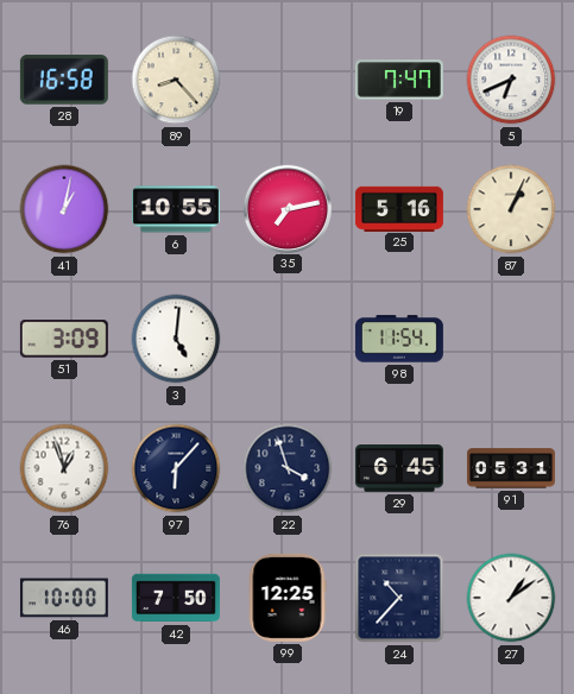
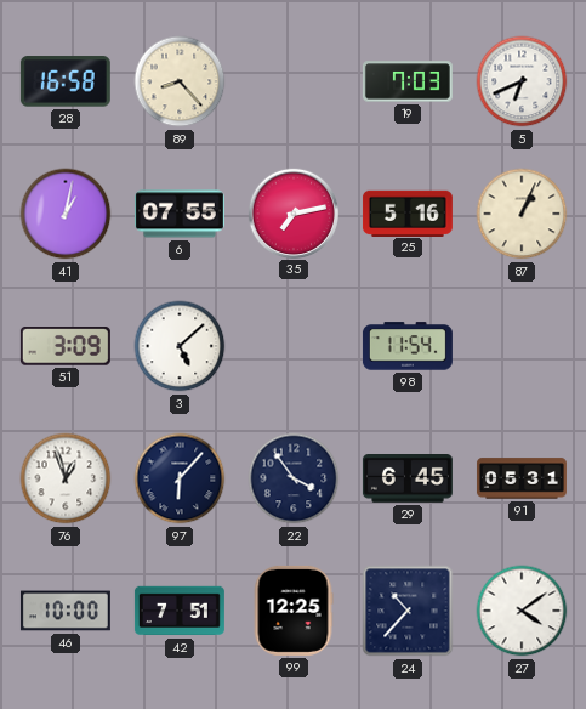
19: 7:47 -> 7:03 (408, 81)
6: 10:55 -> 07:55 (180, 214)
3: 5:01 -> 5:08 (180, 346)
22: 3:57 -> 3:54 (294, 478)
42: 7:50 -> 7:51 (180, 611)
27: 1:09 -> 4:09 (522, 611)
